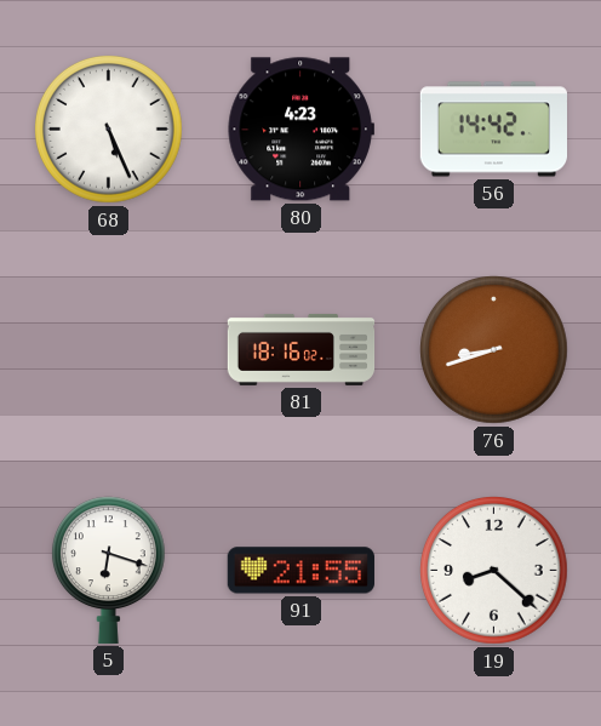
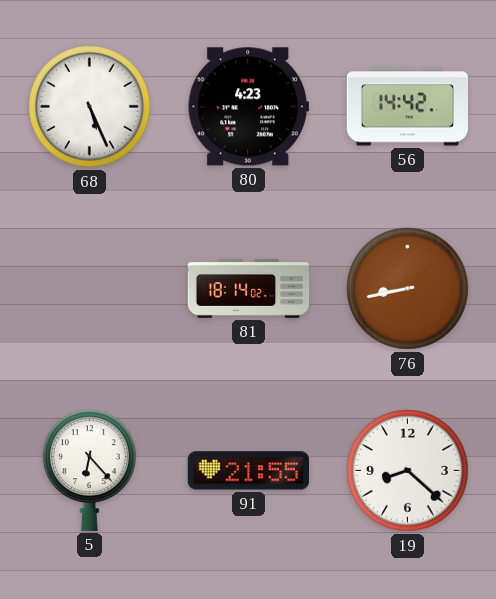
81: 18:16 -> 18:14 (249, 288)
76: 8:42 -> 8:43 (408, 289)
5: 6:18 -> 6:23 (89, 470)
